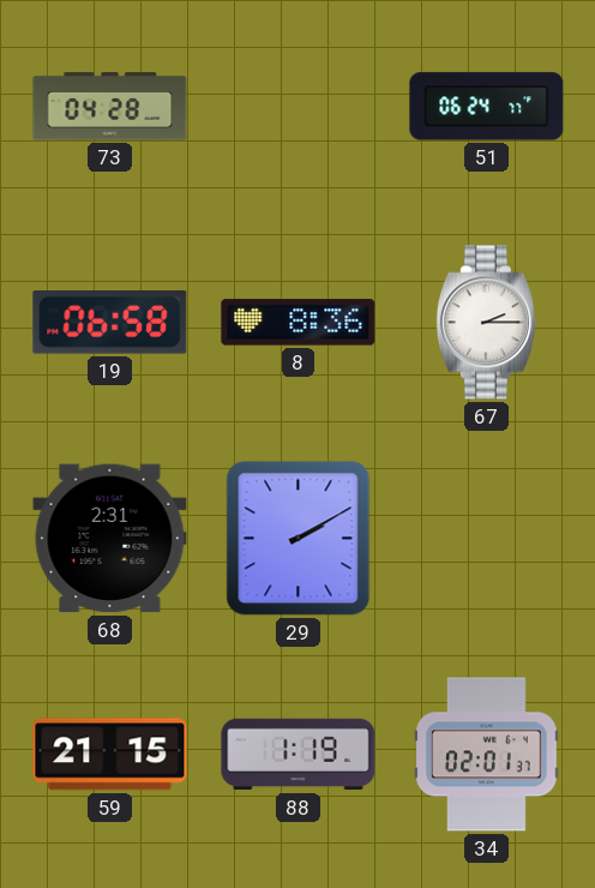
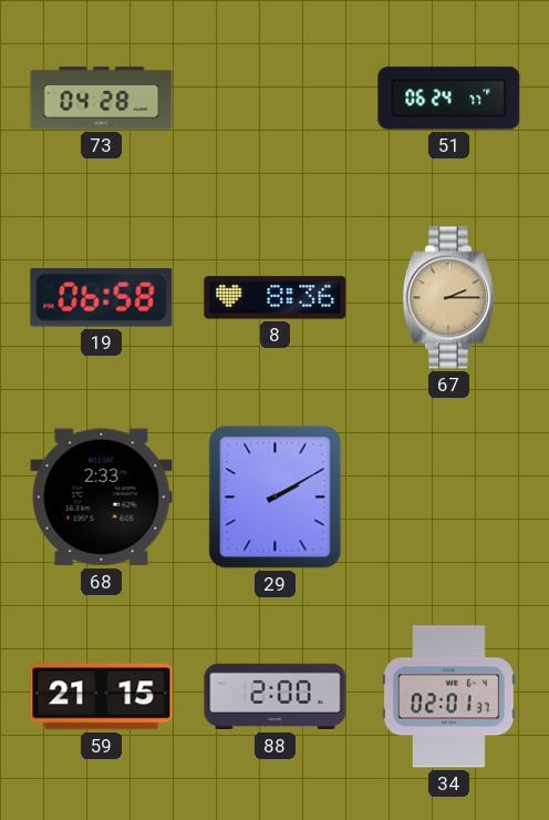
67 dial: white -> champagne (448, 298)
68: 2:31 -> 2:33 (102, 498)
88: 1:19 -> 2:00 (276, 697)
